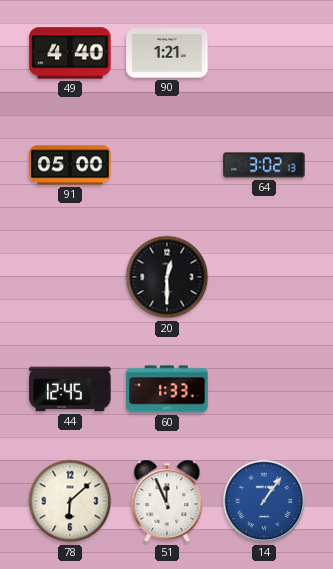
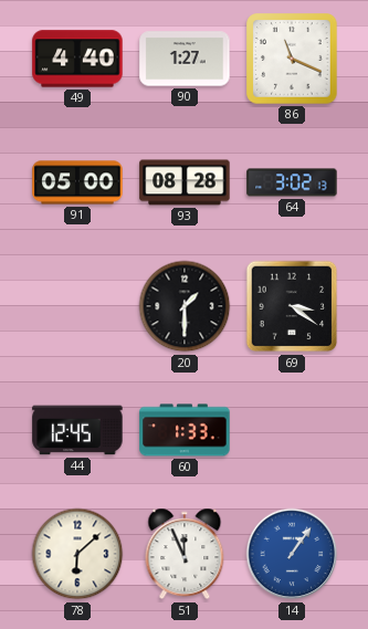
90: 1:21 -> 1:27 (185, 59)
86: none -> 11:19 (292, 59)
93: none -> 08:28 (185, 182)
20: 12:30 -> 1:30 (185, 306)
69: none -> 3:21 (292, 306)
